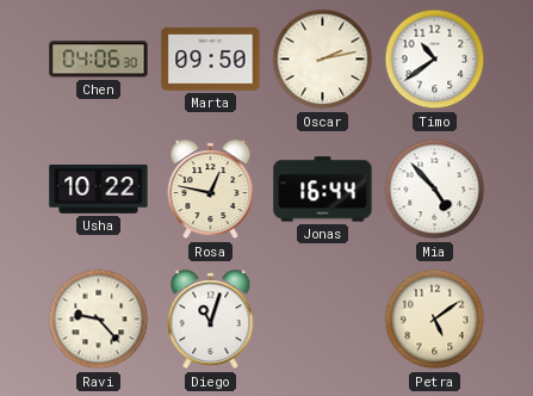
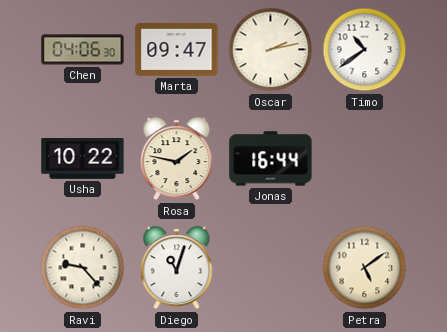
Marta: 09:50 -> 09:47 (177, 50)
Rosa: 12:47 -> 1:47 (177, 159)
Mia: 4:53 -> none (435, 190)
